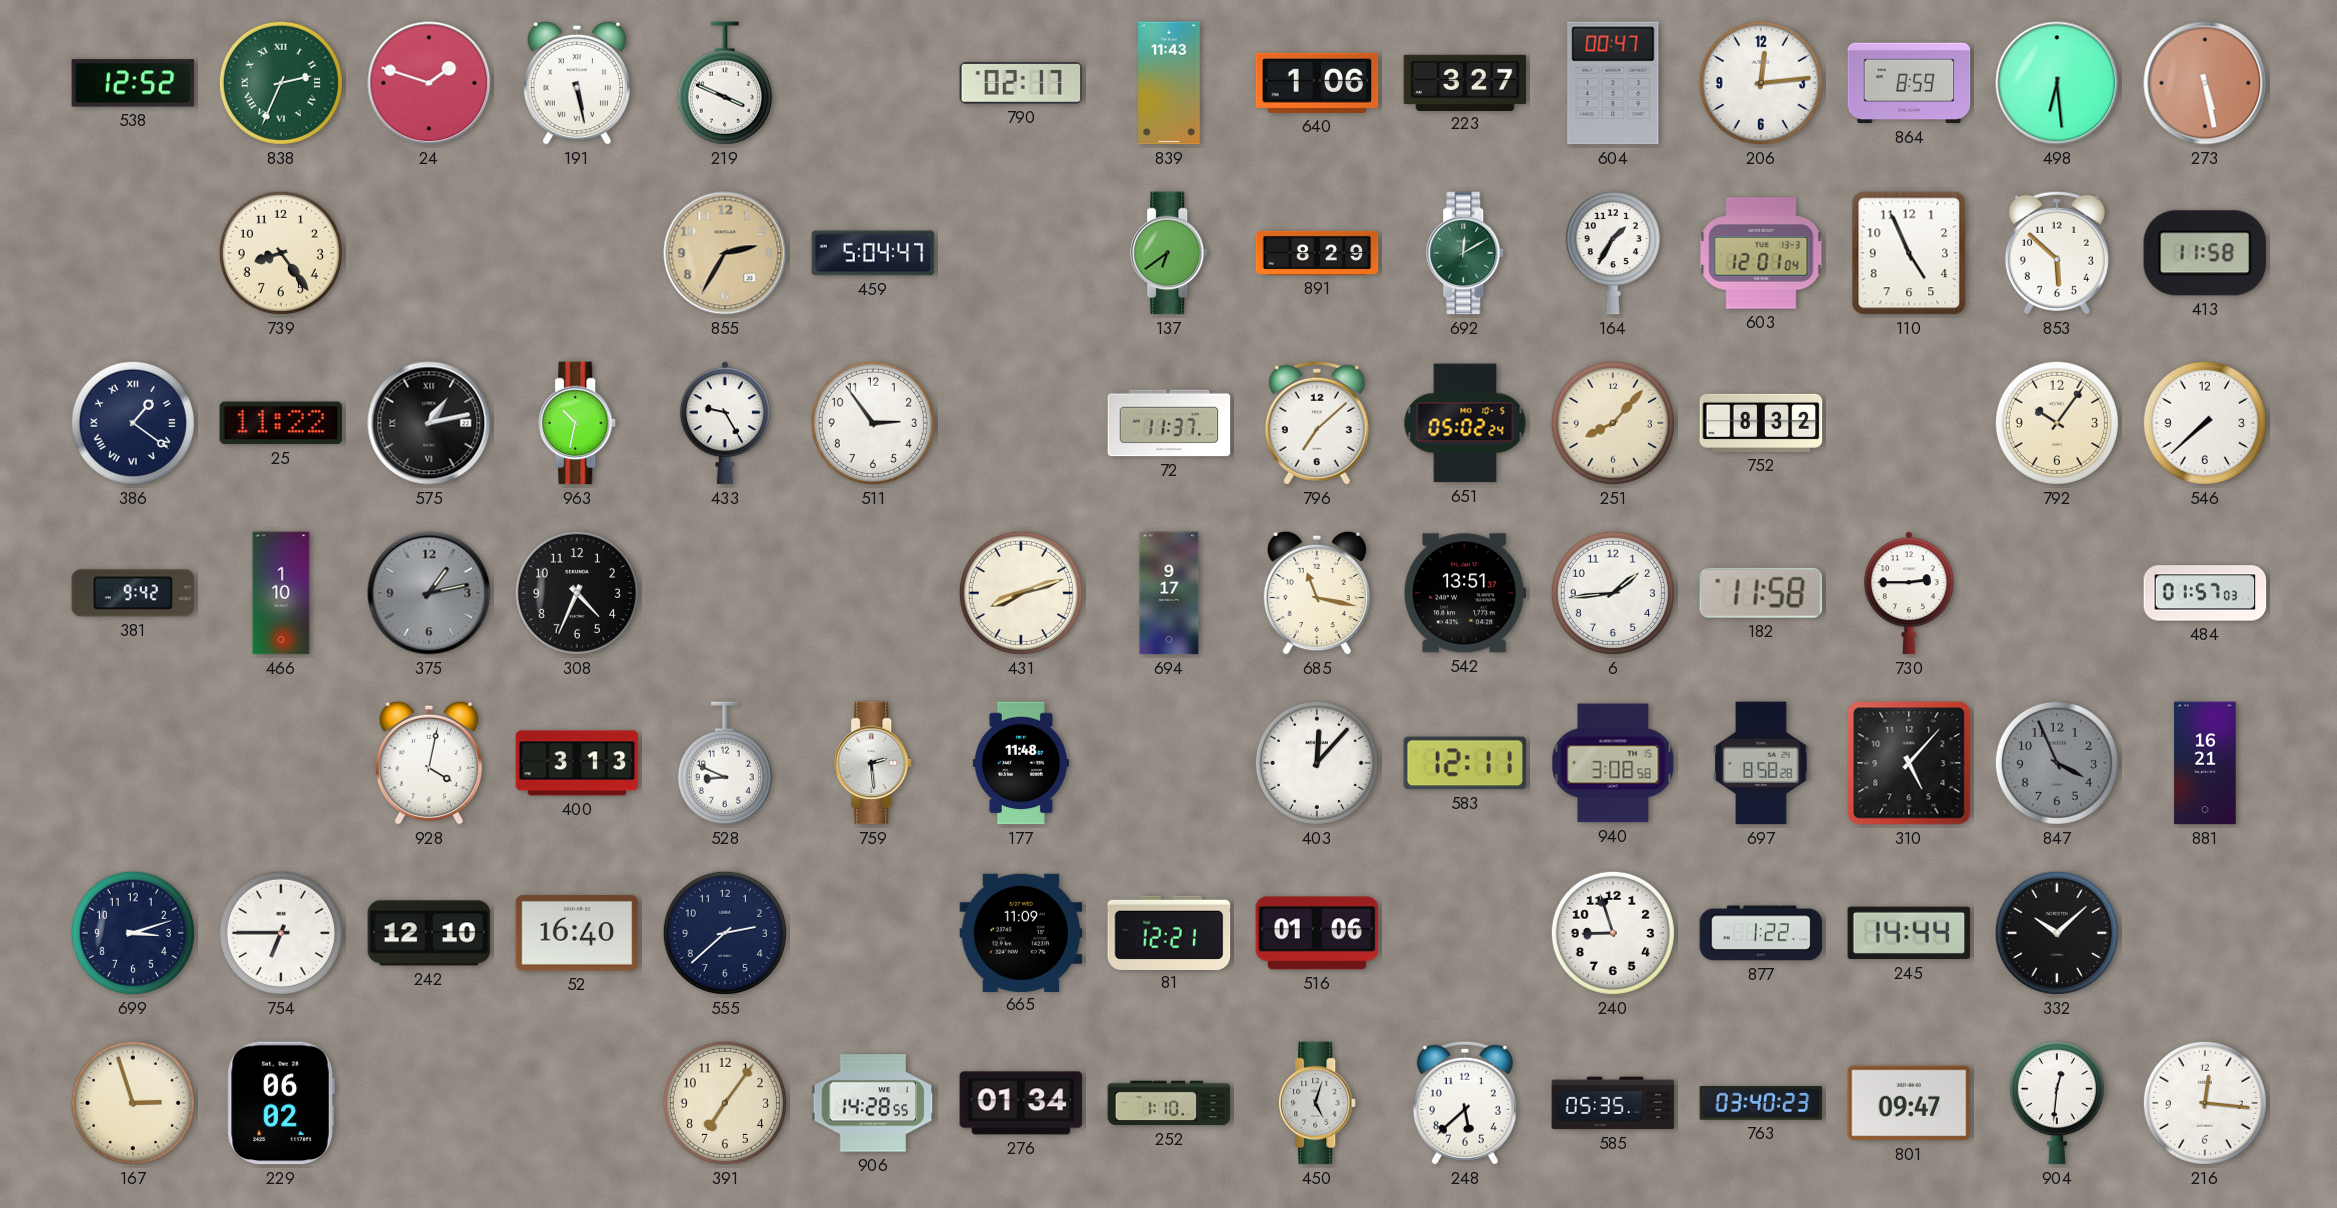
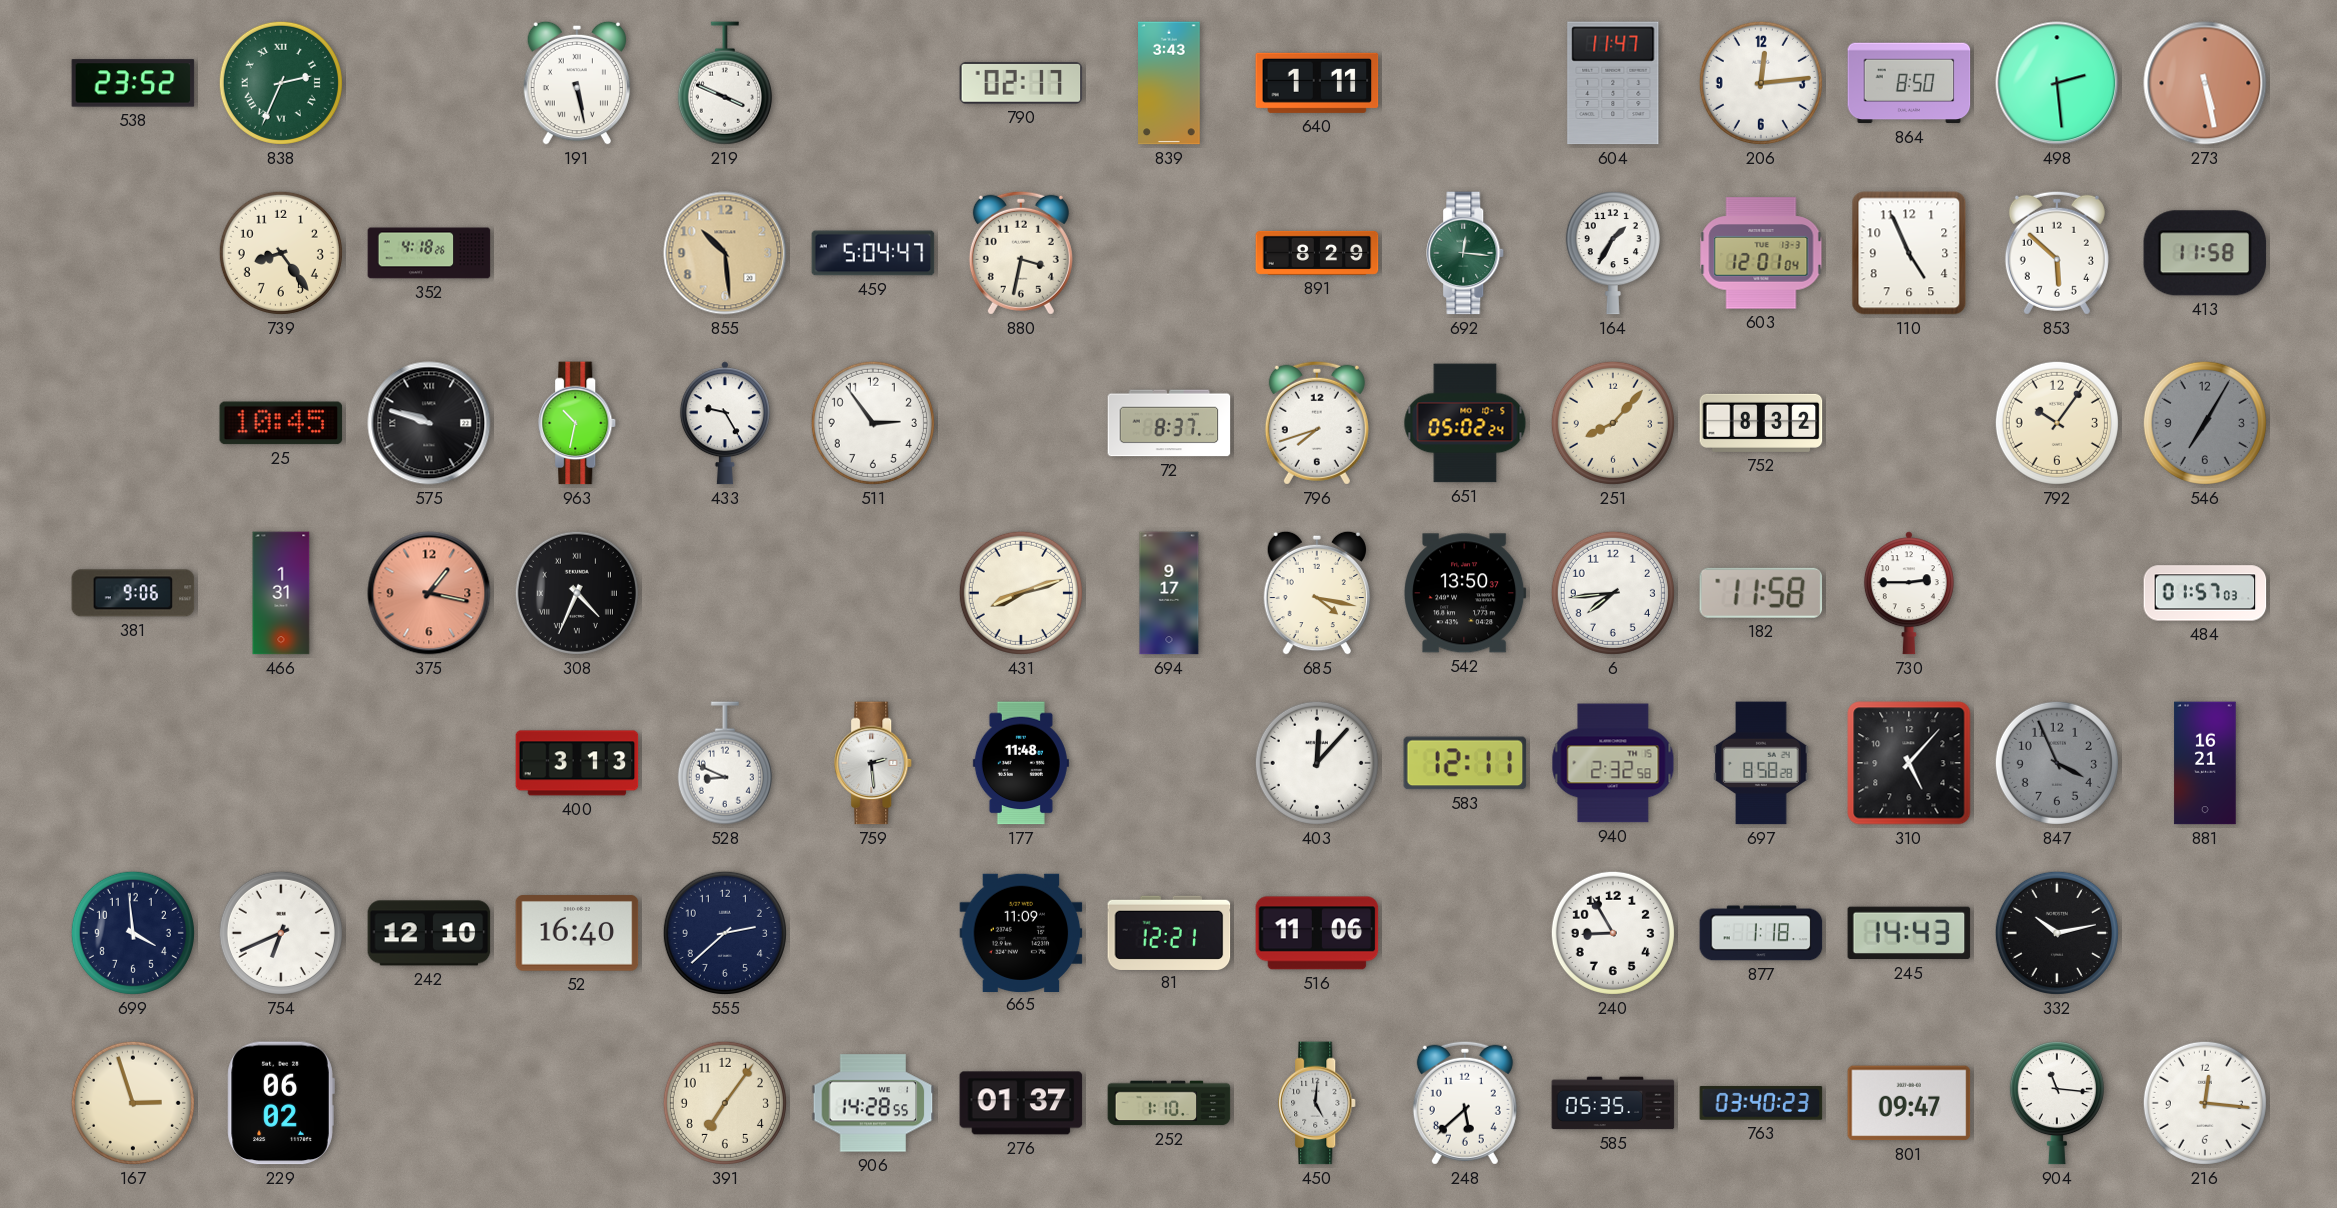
538: 12:52 -> 23:52 (133, 83)
24: 1:48 -> none (429, 83)
839: 11:43 -> 3:43 (1169, 83)
640: 1:06 -> 1:11 (1317, 83)
223: 3:27 -> none (1465, 82)
604: 00:47 -> 11:47 (1613, 83)
864: 8:59 -> 8:50 (1909, 83)
498: 6:29 -> 2:29 (2057, 83)
352: none -> 4:18 (429, 253)
855: 2:35 -> 10:29 (725, 253)
880: none -> 3:32 (1021, 253)
137: 6:39 -> none (1170, 253)
692: 12:10 -> 12:16 (1466, 253)
386: 1:21 -> none (133, 423)
25: 11:22 -> 10:45 (281, 423)
575: 1:13 -> 9:48 (429, 423)
72: 11:37 -> 8:37 (1169, 423)
796: 7:08 -> 7:42 (1317, 423)
546: 7:38 -> 7:05 (2205, 423)
546 dial: white -> grey (2205, 423)
381: 9:42 -> 9:06 (133, 593)
466: 1:10 -> 1:31 (281, 593)
375: 1:13 -> 1:17 (429, 593)
375 dial: grey -> salmon (429, 593)
308 numerals: Arabic -> Roman (577, 593)
685: 11:17 -> 4:17 (1317, 593)
542: 13:51 -> 13:50 (1466, 593)
6: 1:44 -> 7:44 (1613, 593)
928: 4:02 -> none (429, 763)
940: 3:08 -> 2:32 (1613, 763)
699: 3:12 -> 3:59 (133, 933)
754: 6:45 -> 6:41 (281, 933)
516: 01:06 -> 11:06 (1317, 933)
240: 8:57 -> 8:55 (1613, 933)
877: 1:22 -> 1:18 (1761, 933)
245: 14:44 -> 14:43 (1909, 933)
332: 10:08 -> 10:13 (2057, 933)
276: 01:34 -> 01:37 (1021, 1103)
450: 5:03 -> 5:01 (1318, 1103)
904: 12:31 -> 11:16 (2057, 1104)
